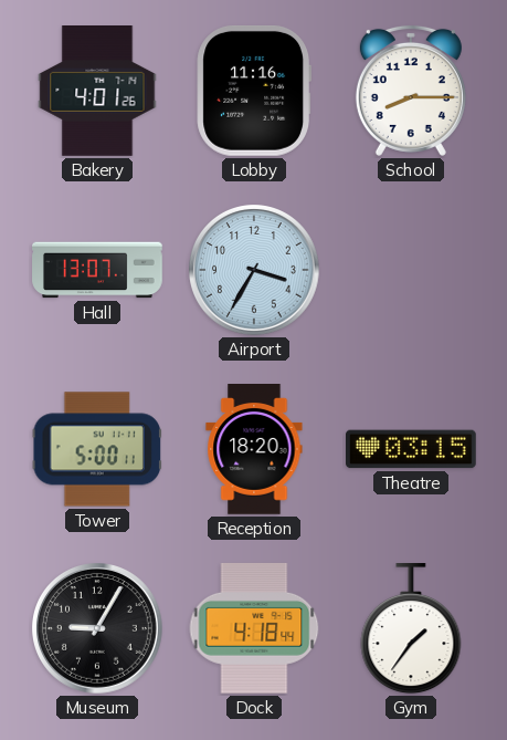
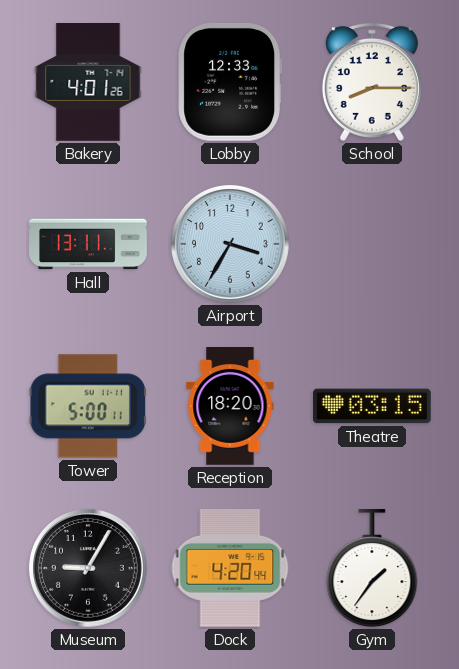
Lobby: 11:16 -> 12:33 (229, 82)
Hall: 13:07 -> 13:11 (88, 244)
Dock: 4:18 -> 4:20 (230, 568)
